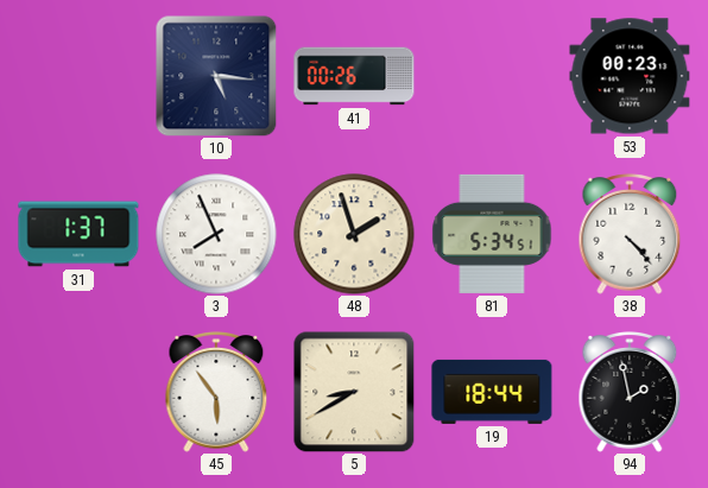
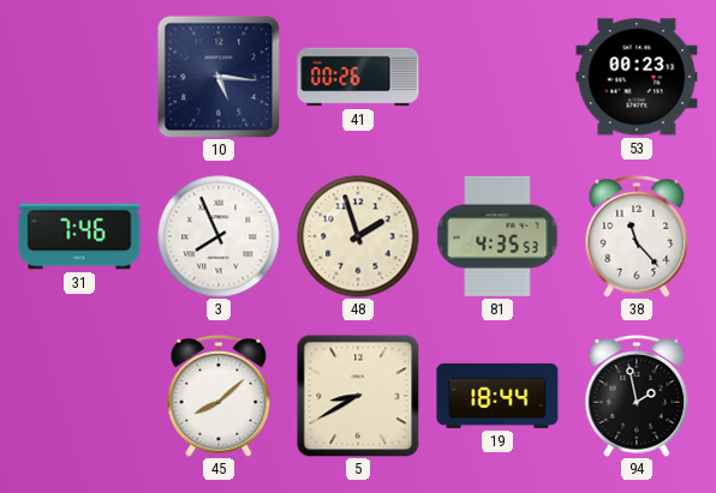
31: 1:37 -> 7:46 (79, 236)
81: 5:34 -> 4:35 (497, 236)
38: 4:23 -> 11:23 (637, 238)
45: 5:54 -> 8:08 (219, 397)
